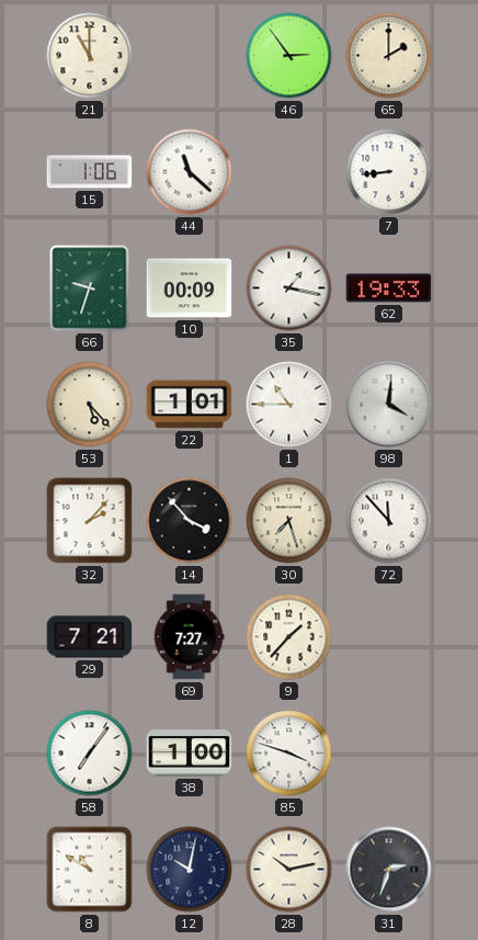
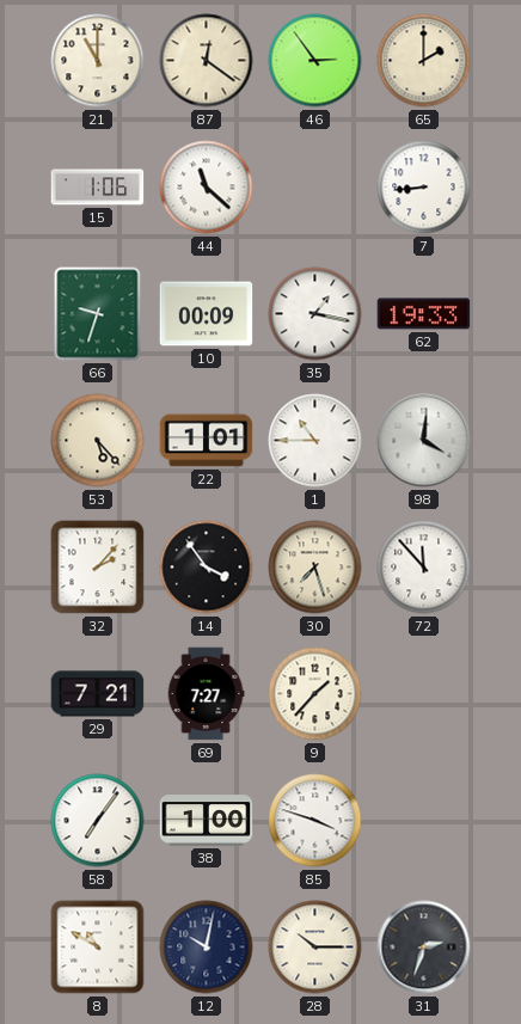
87: none -> 12:21 (207, 61)
14: 3:53 -> 3:54 (207, 568)
28: 10:13 -> 10:15 (315, 948)
